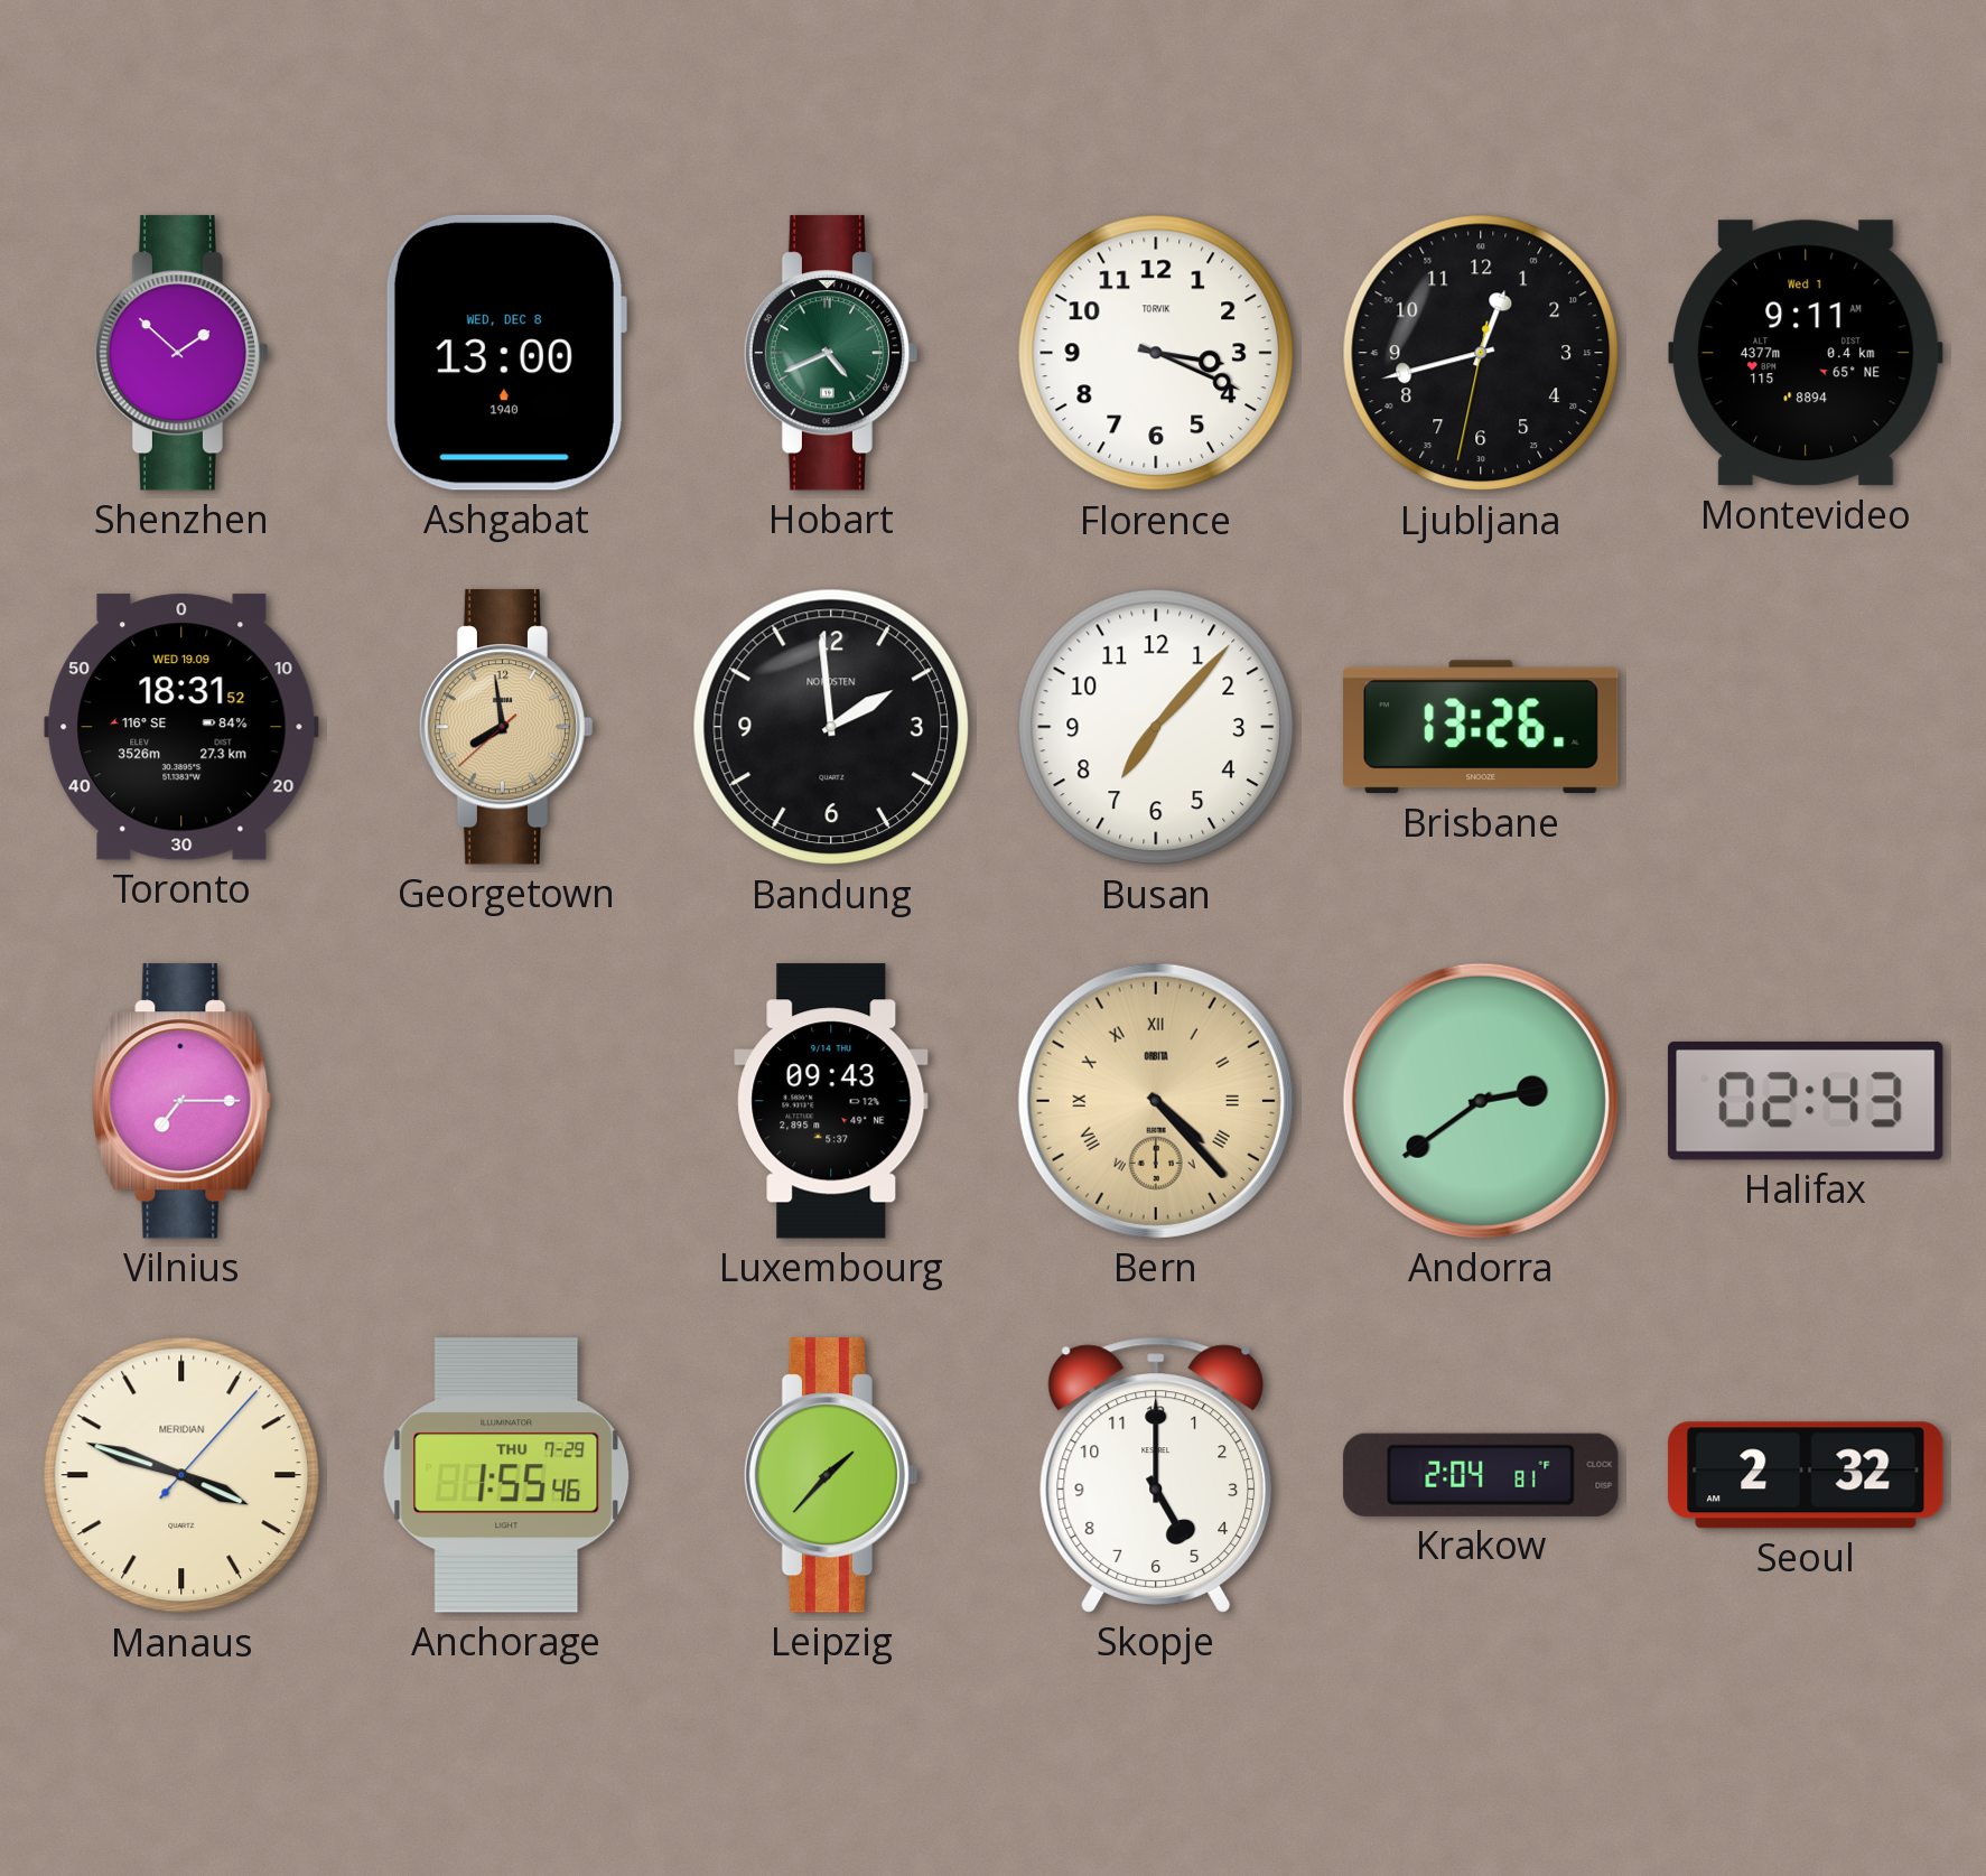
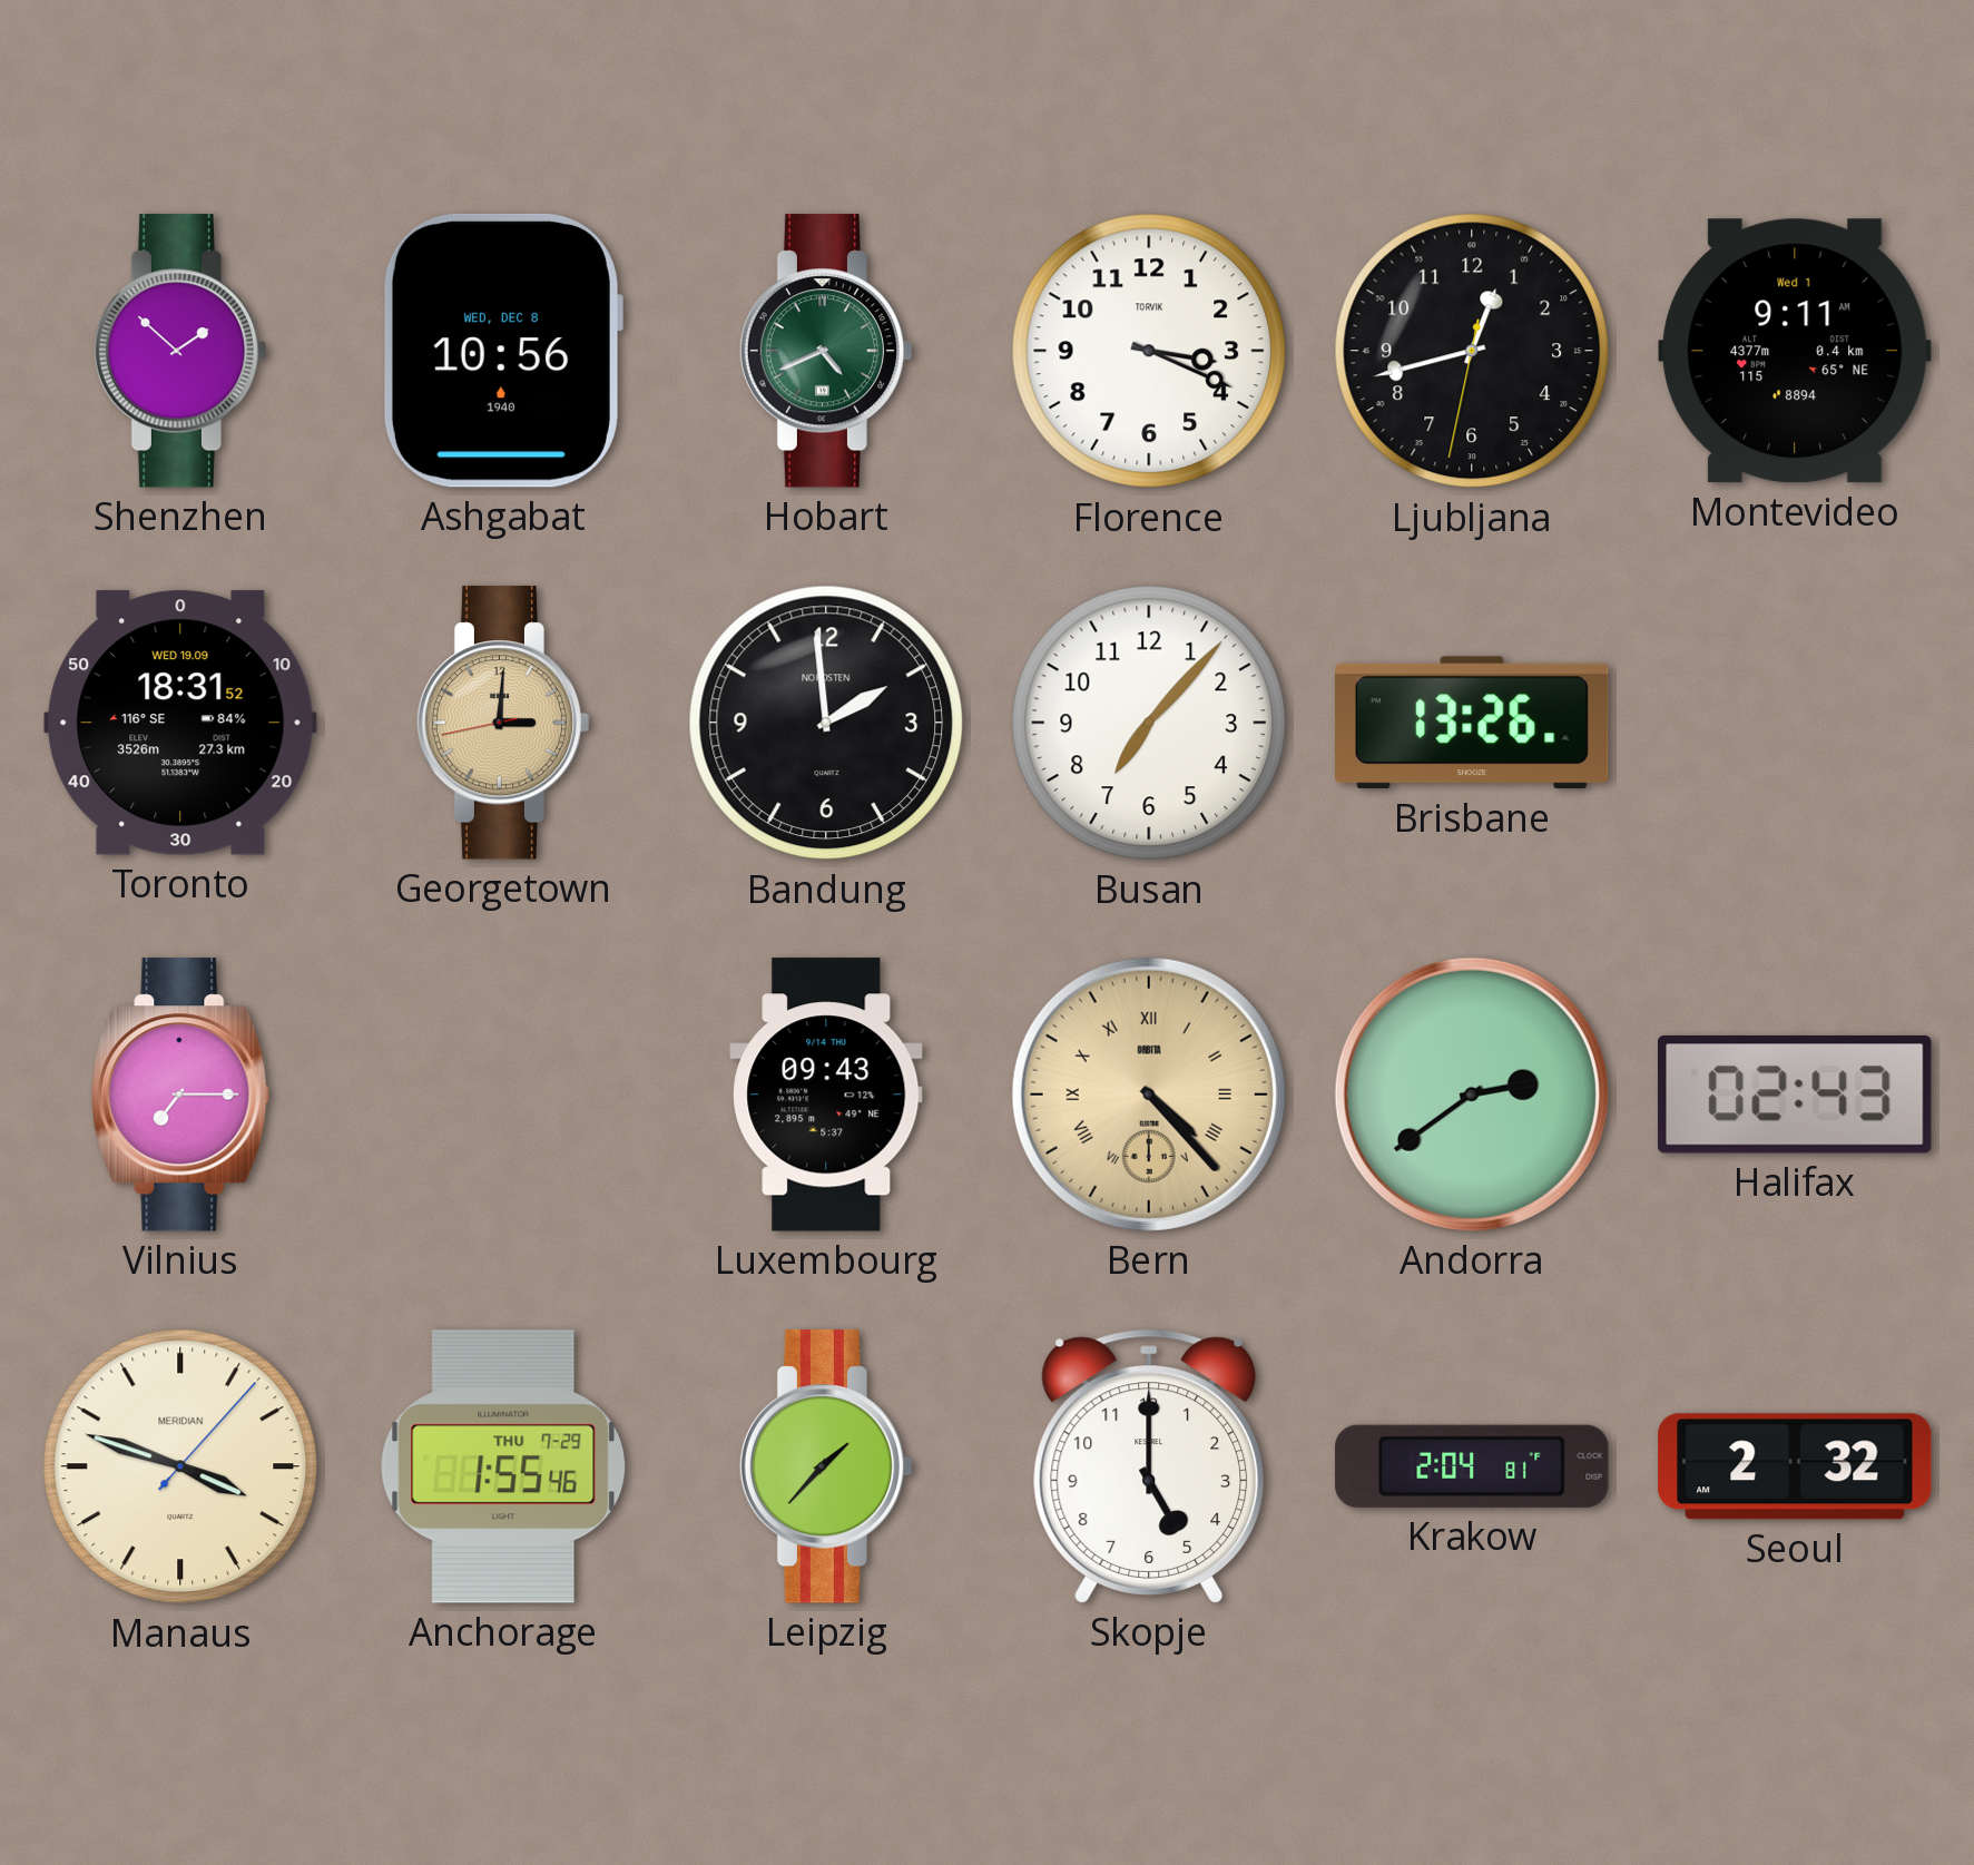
Ashgabat: 13:00 -> 10:56 (502, 351)
Georgetown: 7:58 -> 3:00 (503, 723)
